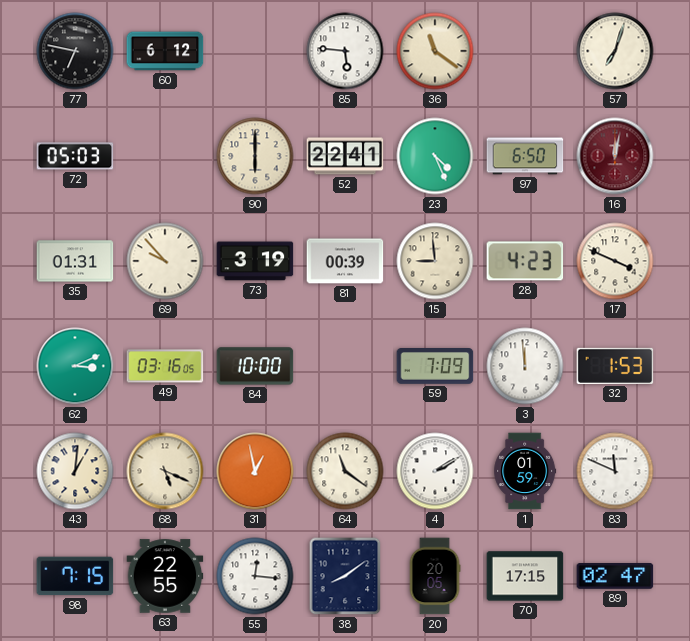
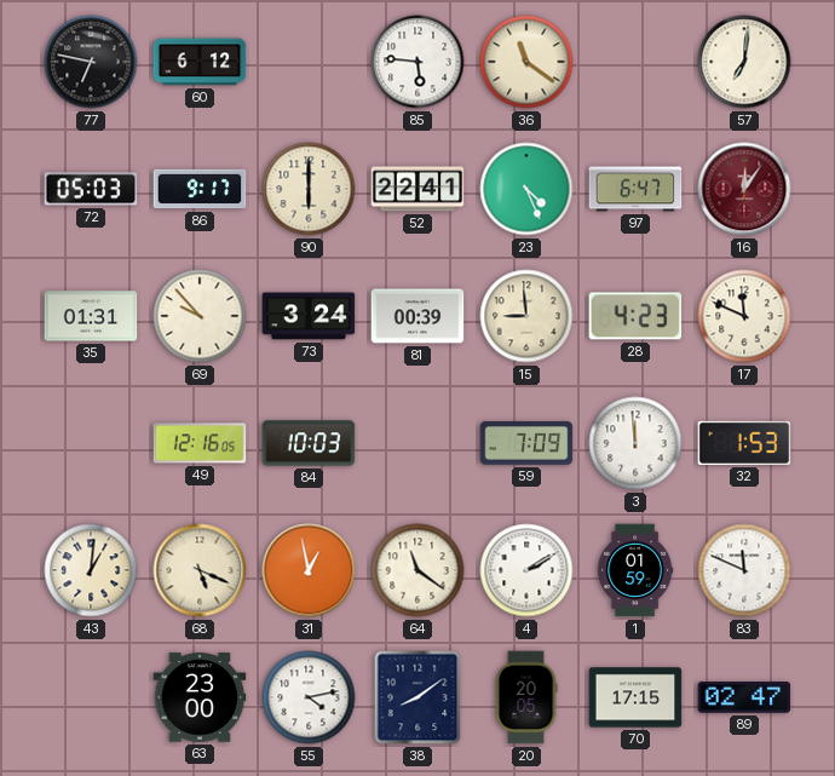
57: 7:03 -> 7:01 (744, 62)
86: none -> 9:17 (200, 189)
97: 6:50 -> 6:47 (635, 189)
16: 12:02 -> 12:06 (744, 189)
73: 3:19 -> 3:24 (309, 316)
17: 3:49 -> 11:49 (744, 316)
62: 3:11 -> none (75, 366)
49: 03:16 -> 12:16 (200, 443)
84: 10:00 -> 10:03 (309, 443)
98: 7:15 -> none (75, 576)
63: 22:55 -> 23:00 (200, 697)
55: 12:16 -> 4:13 (309, 697)
